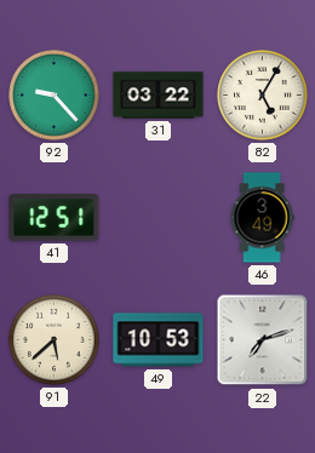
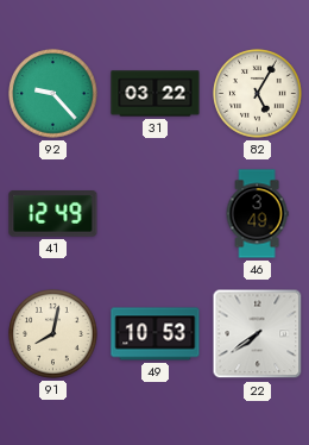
41: 12:51 -> 12:49 (53, 214)
91: 5:38 -> 8:02 (53, 334)
22: 7:12 -> 7:39 (258, 334)
